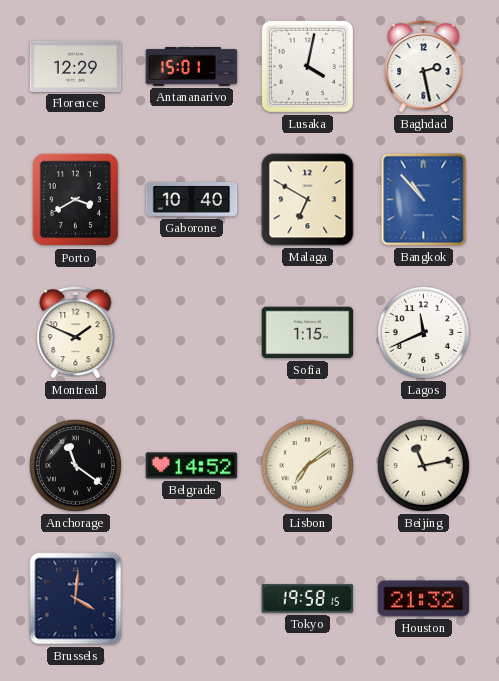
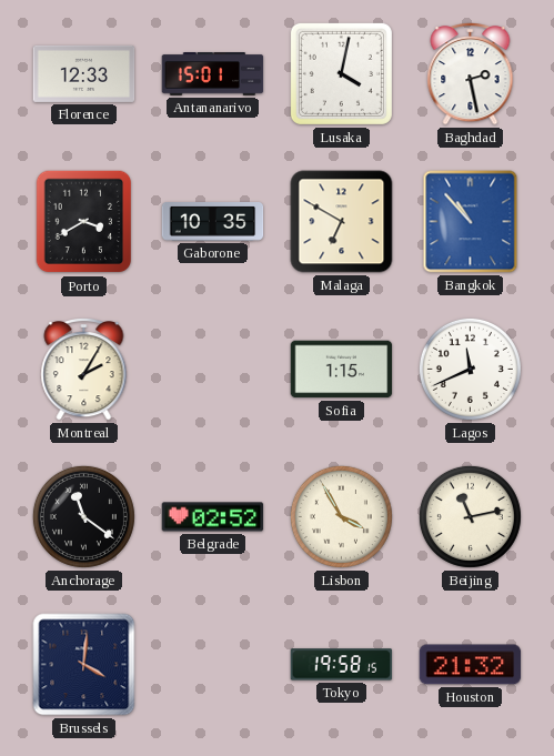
Florence: 12:29 -> 12:33 (84, 73)
Gaborone: 10:40 -> 10:35 (213, 222)
Montreal: 1:49 -> 2:05 (84, 370)
Belgrade: 14:52 -> 02:52 (213, 517)
Lisbon: 7:09 -> 3:55 (341, 516)
